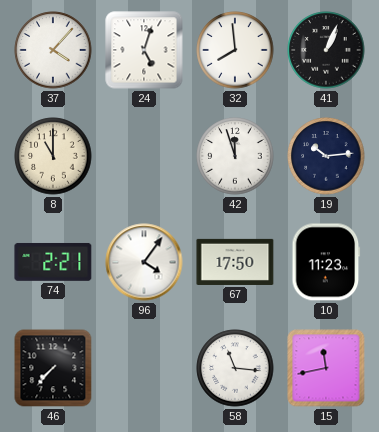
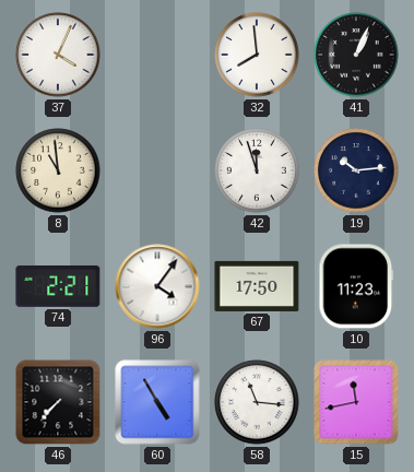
37: 4:07 -> 4:04 (58, 55)
24: 5:03 -> none (144, 50)
8: 11:00 -> 10:59 (58, 170)
60: none -> 4:55 (157, 402)
